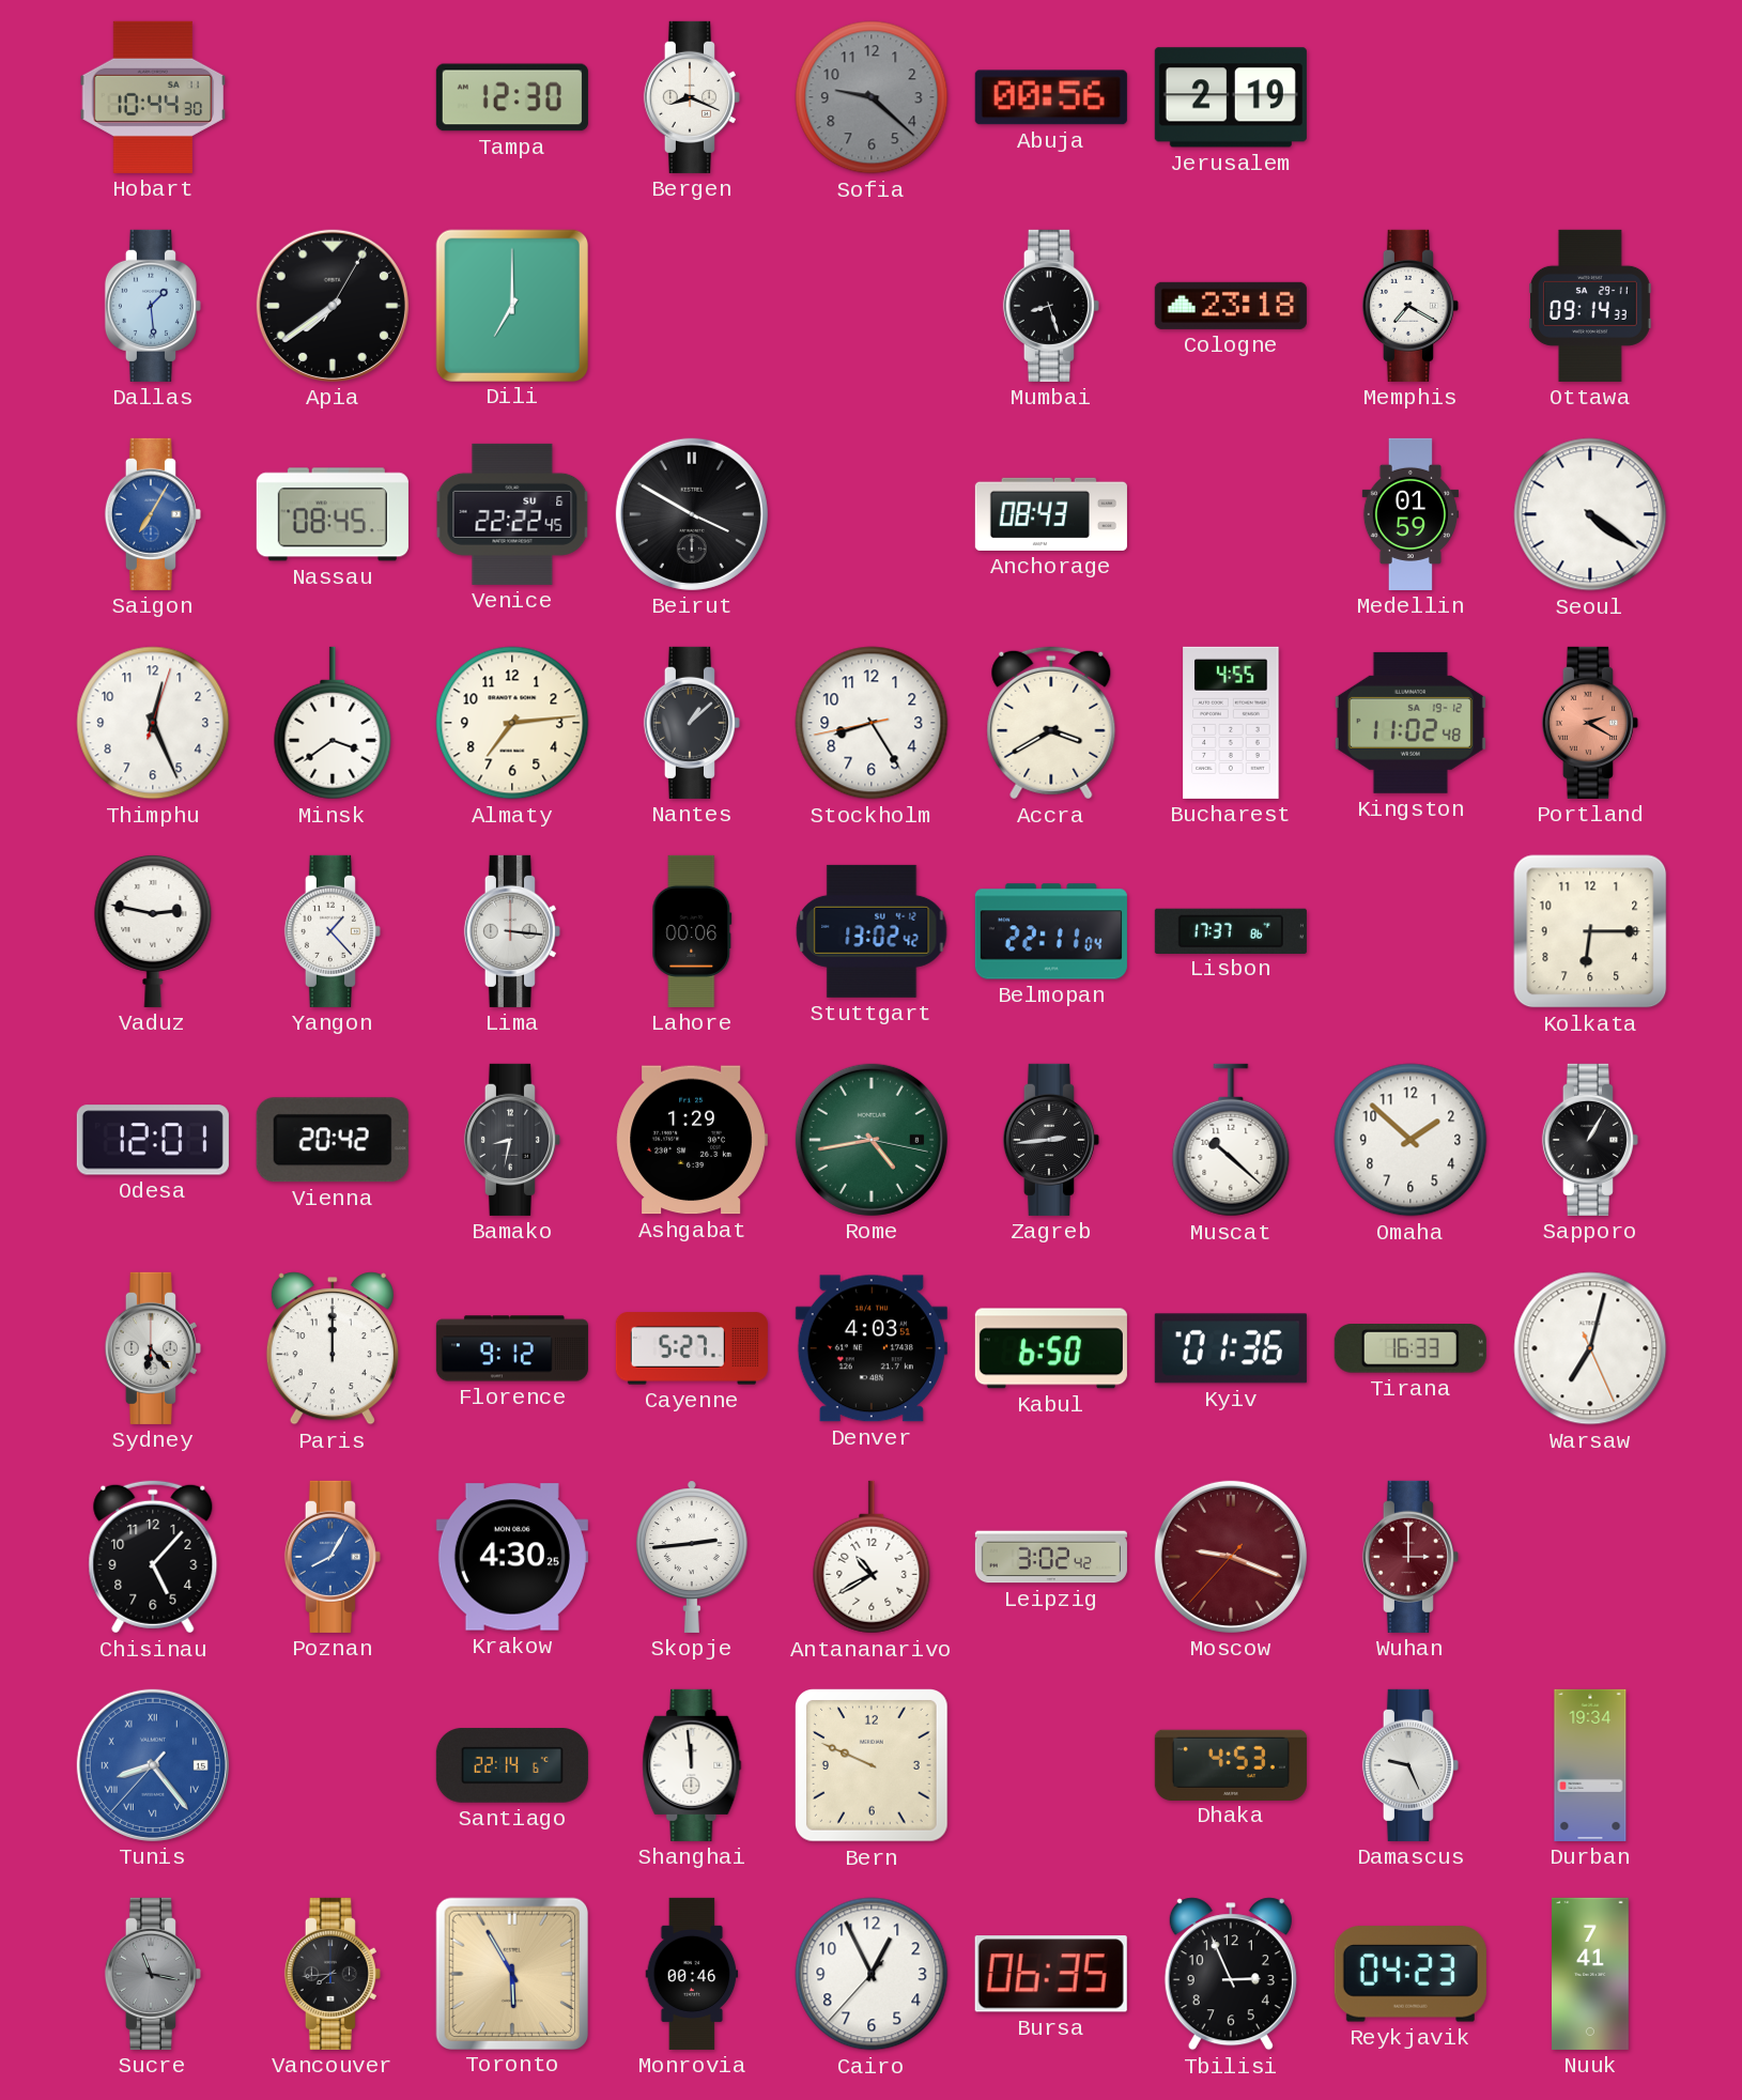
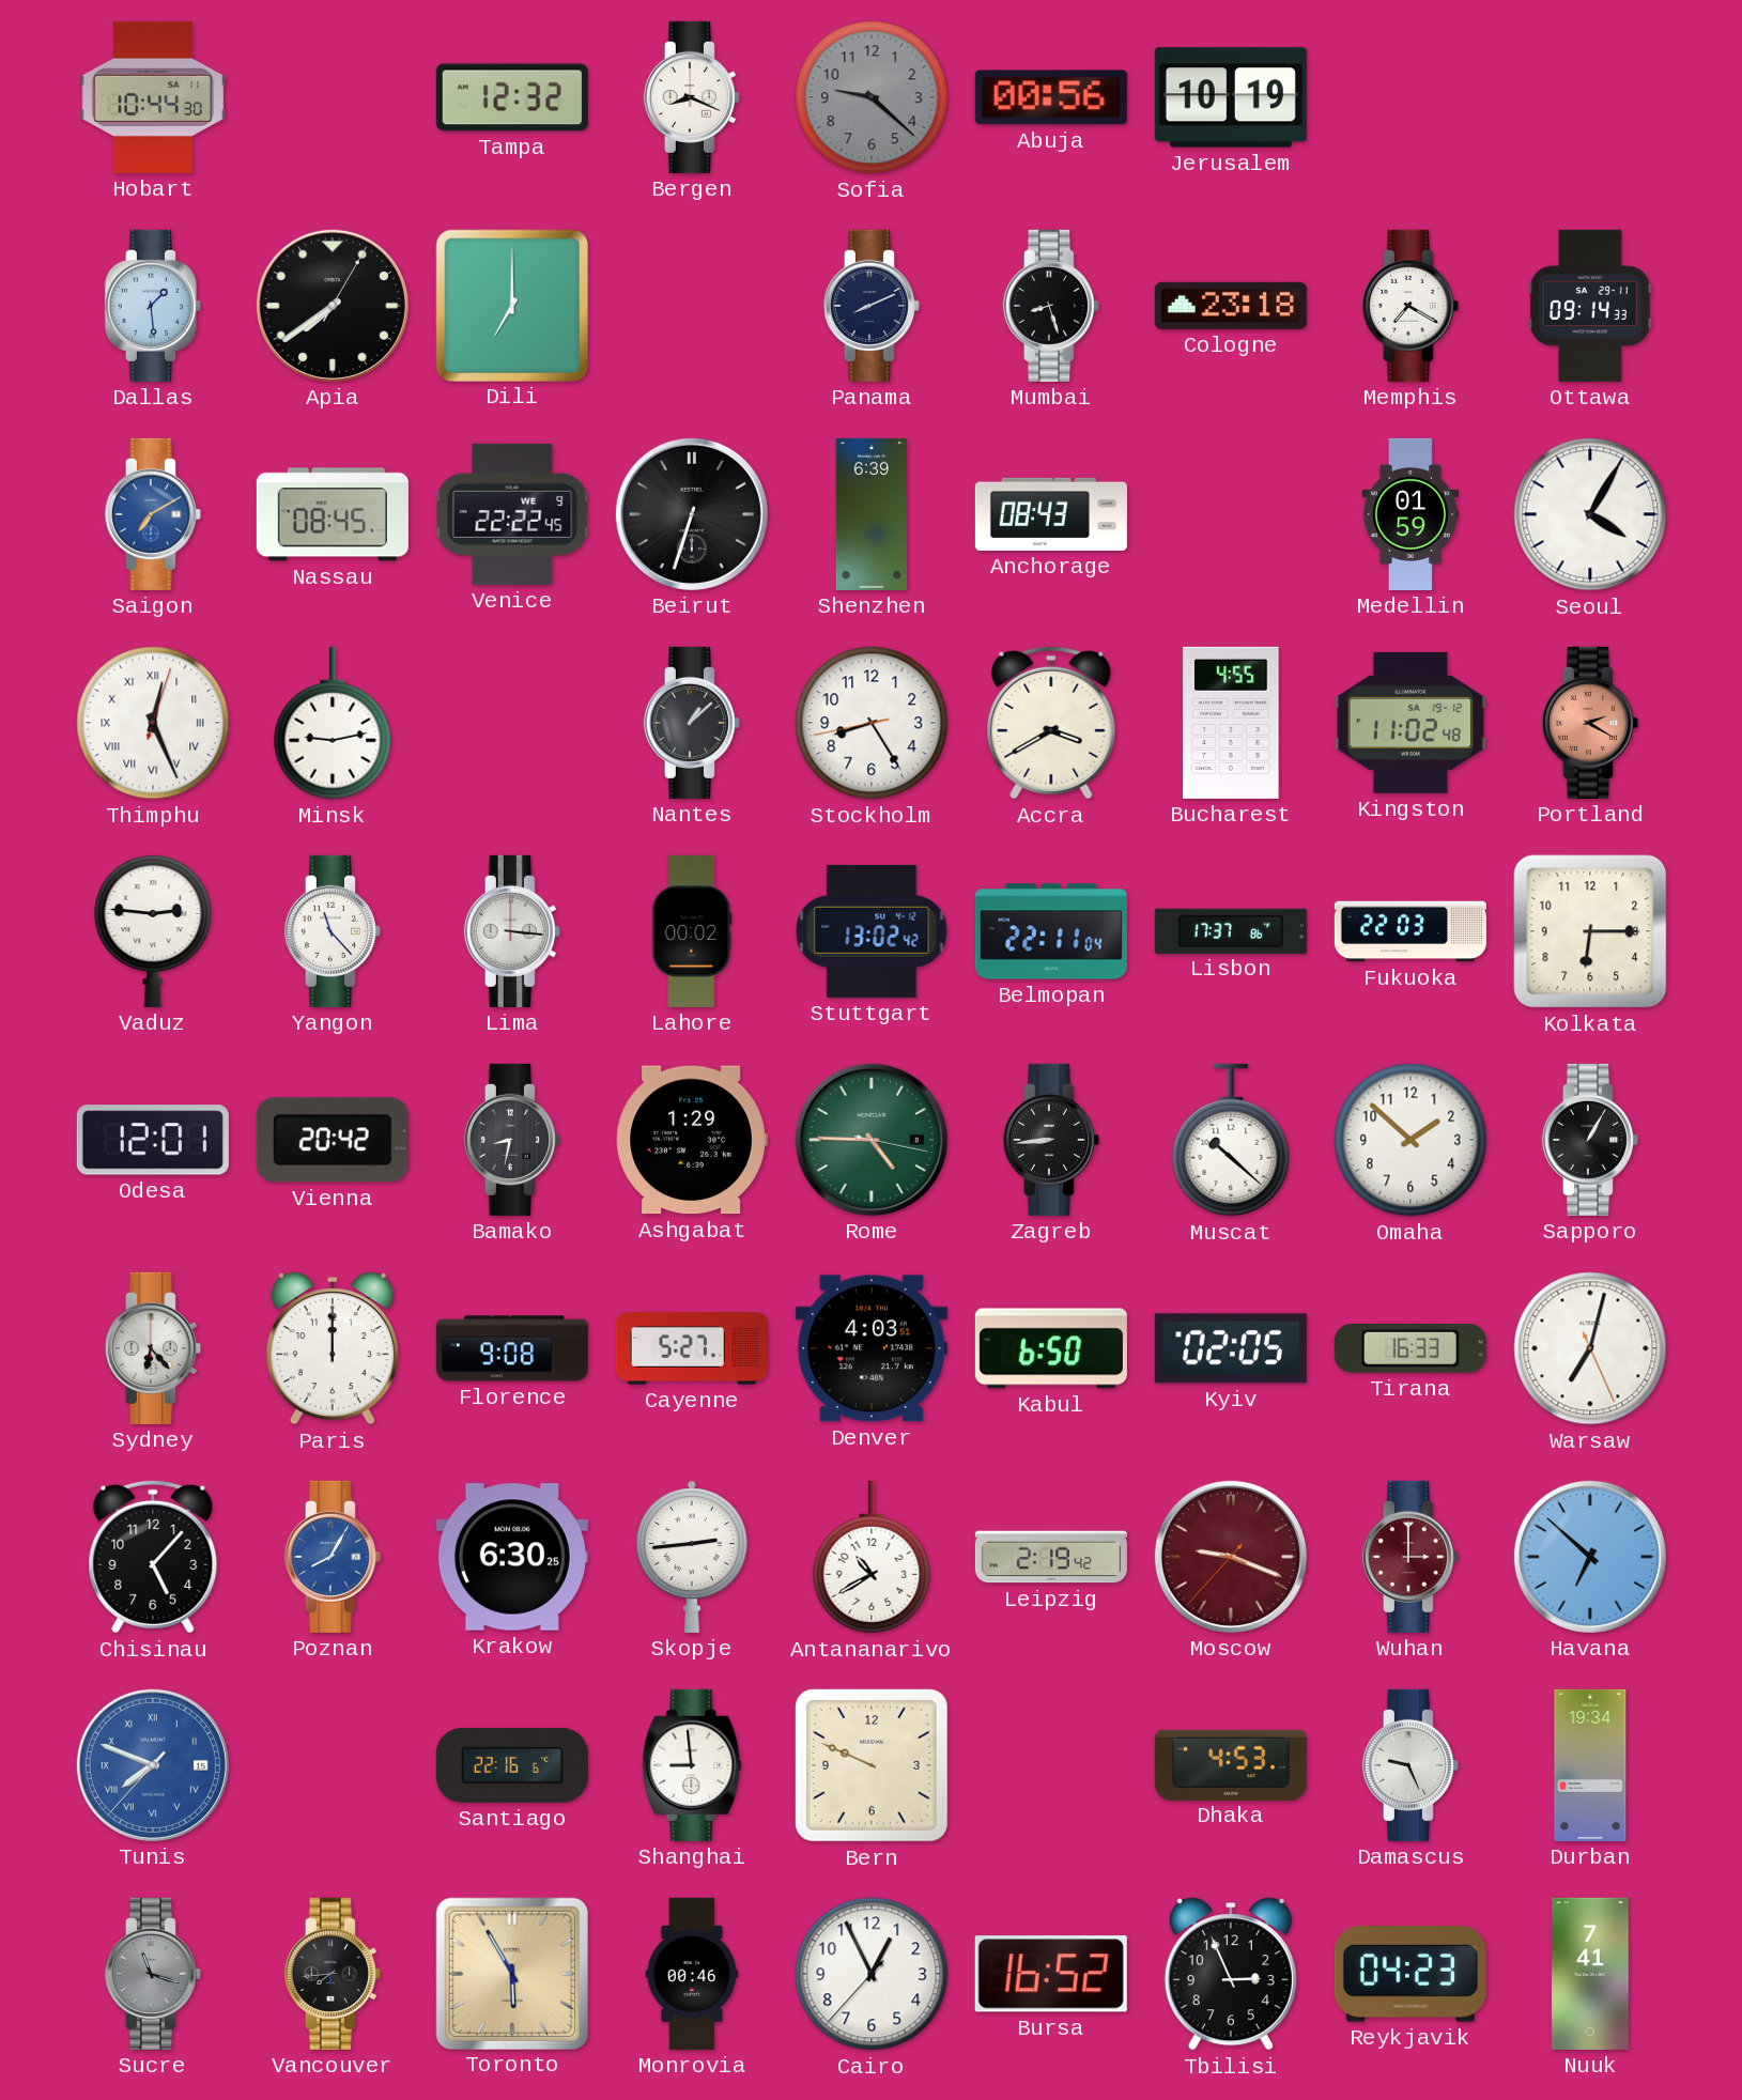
Tampa: 12:30 -> 12:32 (512, 97)
Jerusalem: 2:19 -> 10:19 (1231, 97)
Panama: none -> 8:11 (872, 306)
Saigon: 7:05 -> 7:10 (153, 514)
Venice date: SU 6 -> WE 9 (512, 514)
Beirut: 3:50 -> 6:33 (692, 514)
Shenzhen: none -> 6:39 (870, 514)
Seoul: 4:21 -> 4:05 (1590, 514)
Thimphu numerals: Arabic -> Roman (153, 723)
Minsk: 3:39 -> 9:13 (333, 723)
Almaty: 7:14 -> none (512, 723)
Vaduz: 2:47 -> 2:46 (153, 930)
Yangon: 1:23 -> 11:23 (333, 931)
Lahore: 00:06 -> 00:02 (692, 931)
Fukuoka: none -> 22:03 (1410, 931)
Rome: 4:43 -> 4:45 (872, 1140)
Zagreb: 2:44 -> 8:44 (1051, 1140)
Florence: 9:12 -> 9:08 (512, 1348)
Kyiv: 01:36 -> 02:05 (1231, 1348)
Krakow: 4:30 -> 6:30 (512, 1557)
Leipzig: 3:02 -> 2:19 (1051, 1557)
Havana: none -> 6:52 (1590, 1557)
Tunis: 8:23 -> 7:48 (153, 1765)
Santiago: 22:14 -> 22:16 (512, 1765)
Shanghai: 11:59 -> 8:59 (692, 1765)
Sucre: 11:17 -> 11:18 (153, 1974)
Bursa: 06:35 -> 16:52 (1051, 1974)
